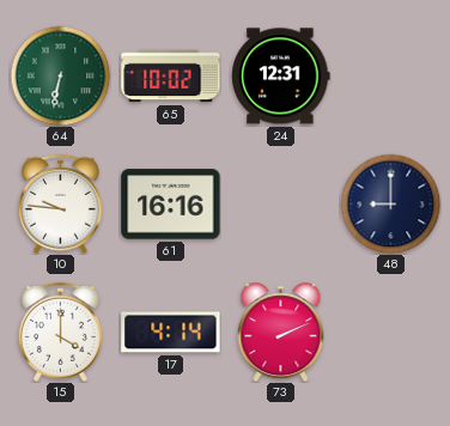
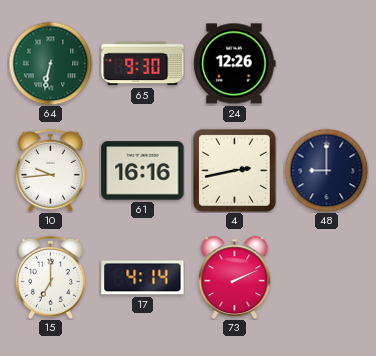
65: 10:02 -> 9:30 (143, 64)
24: 12:31 -> 12:26 (235, 64)
10: 9:46 -> 9:44 (50, 170)
4: none -> 2:43 (234, 170)
15: 4:00 -> 7:00 (50, 277)
